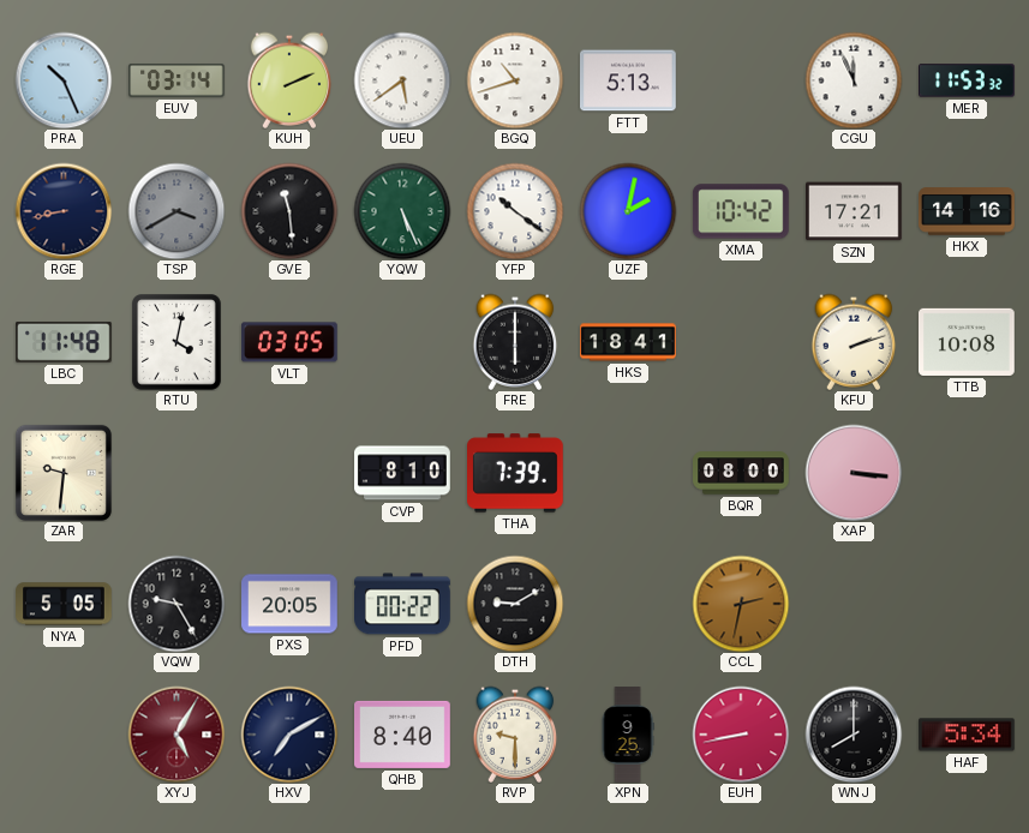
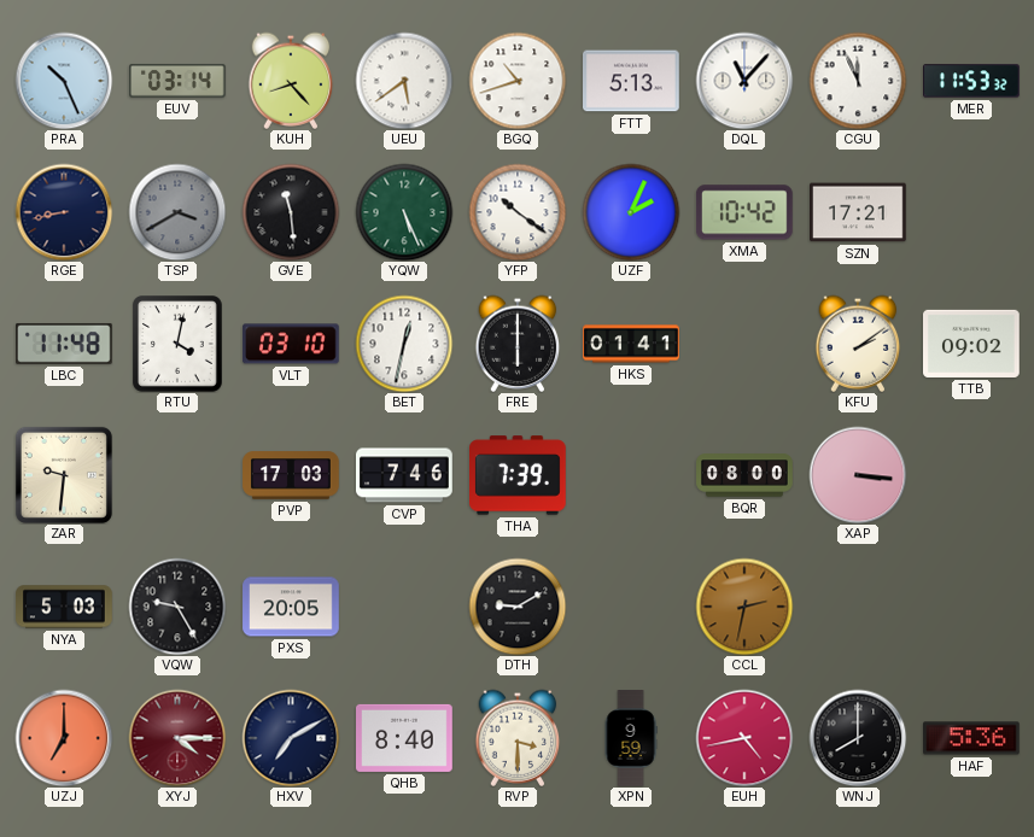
KUH: 2:11 -> 8:23 (291, 81)
DQL: none -> 11:07 (744, 81)
UZF: 2:02 -> 2:04 (631, 212)
HKX: 14:16 -> none (967, 211)
VLT: 03:05 -> 03:10 (292, 344)
BET: none -> 12:32 (404, 344)
HKS: 18:41 -> 01:41 (631, 344)
KFU: 2:12 -> 2:09 (858, 344)
TTB: 10:08 -> 09:02 (972, 344)
PVP: none -> 17:03 (291, 475)
CVP: 8:10 -> 7:46 (405, 475)
NYA: 5:05 -> 5:03 (64, 607)
PFD: 00:22 -> none (403, 604)
UZJ: none -> 7:00 (64, 738)
XYJ: 5:05 -> 4:15 (177, 738)
RVP: 9:30 -> 3:30 (518, 738)
XPN: 9:25 -> 9:59 (631, 738)
EUH: 8:43 -> 4:43 (744, 738)
HAF: 5:34 -> 5:36 (972, 738)
